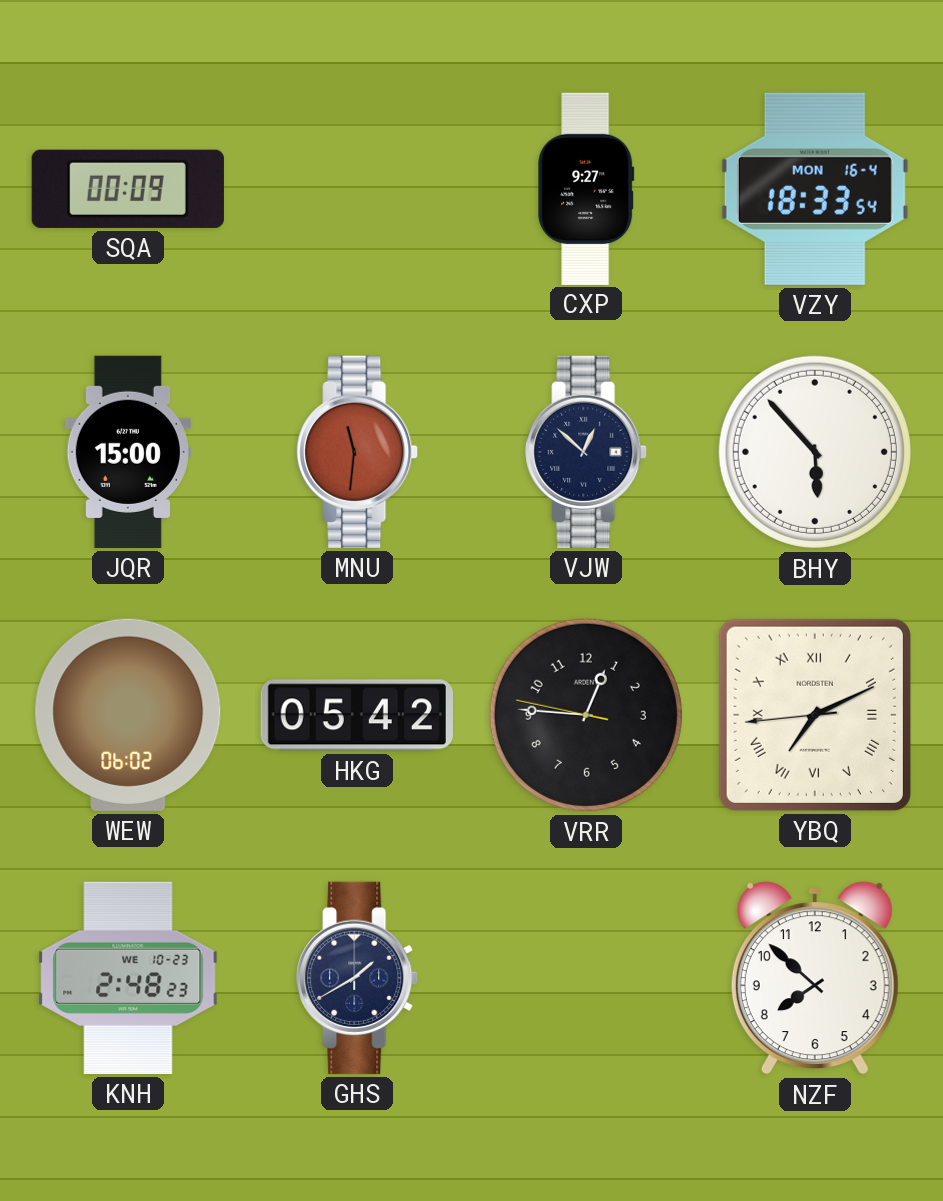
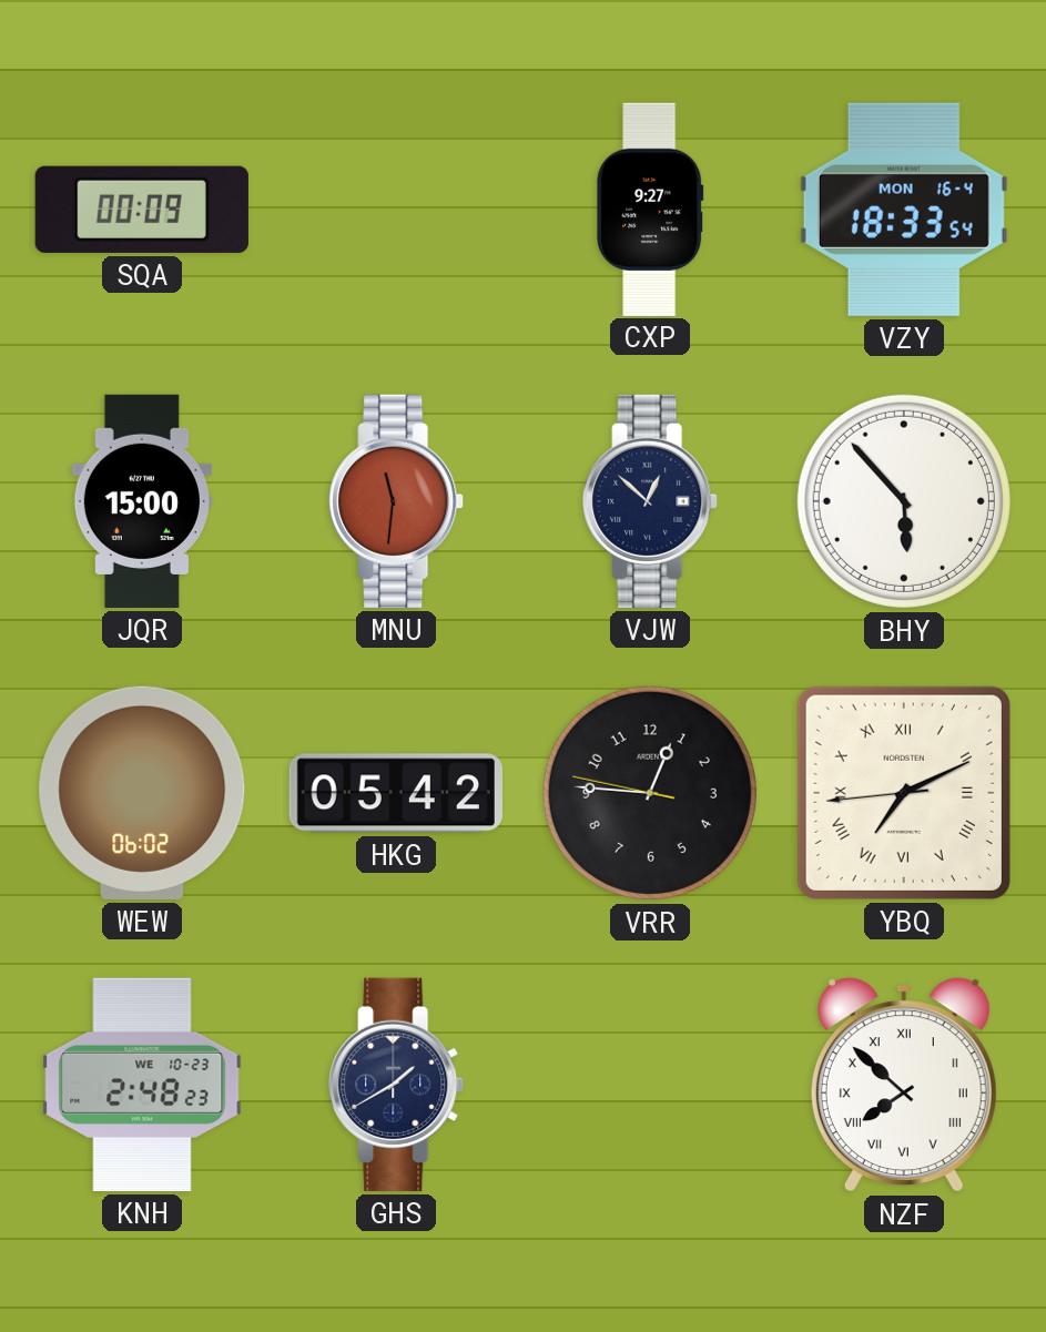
NZF numerals: Arabic -> Roman (904, 1085)
